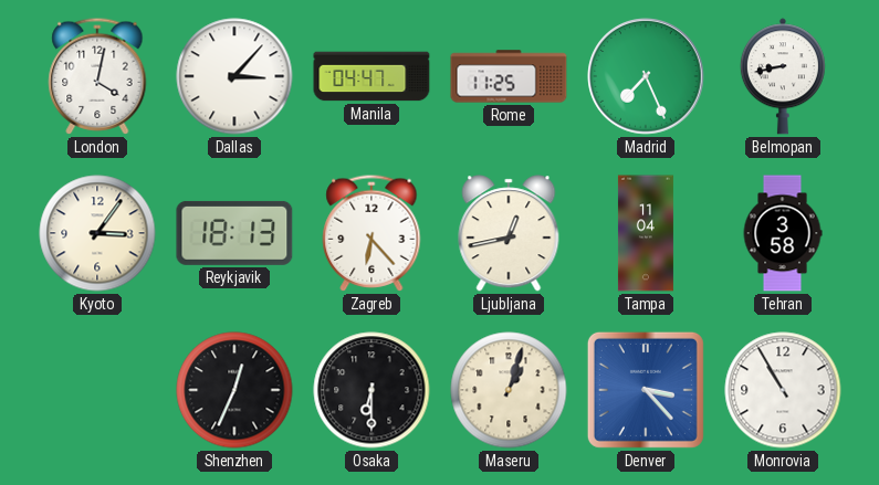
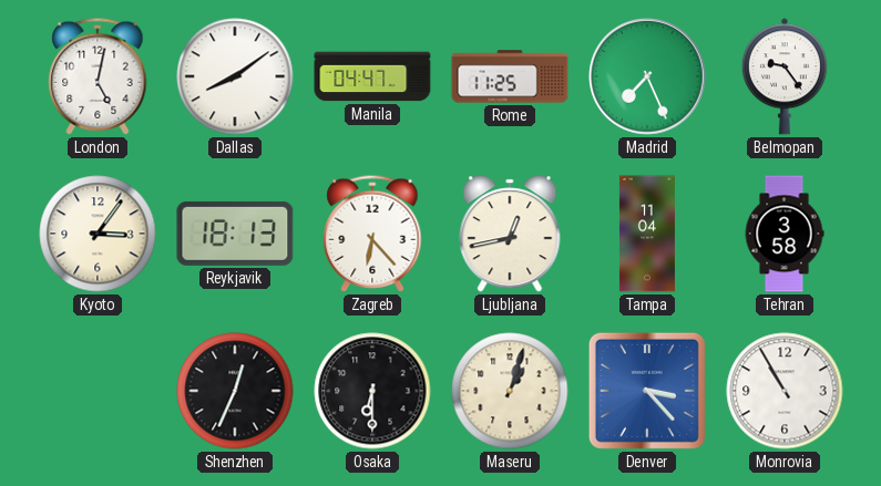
London: 4:02 -> 5:02 (98, 76)
Dallas: 3:07 -> 8:09 (235, 76)
Belmopan: 8:43 -> 9:24 (785, 76)
